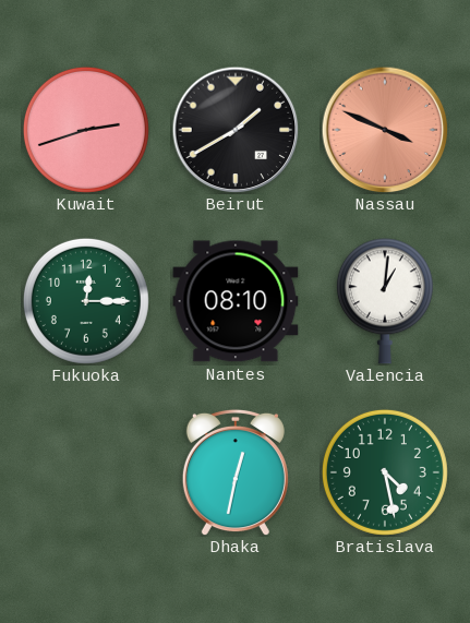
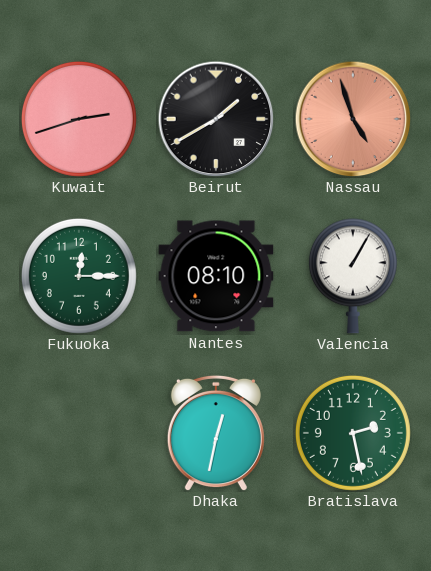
Nassau: 3:49 -> 4:57 (353, 119)
Valencia: 1:01 -> 1:05 (353, 276)
Bratislava: 4:28 -> 2:28 (353, 433)
